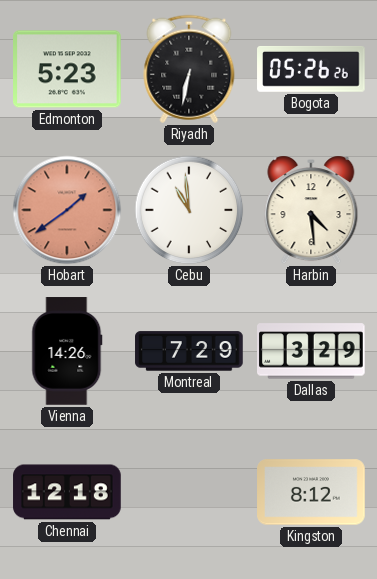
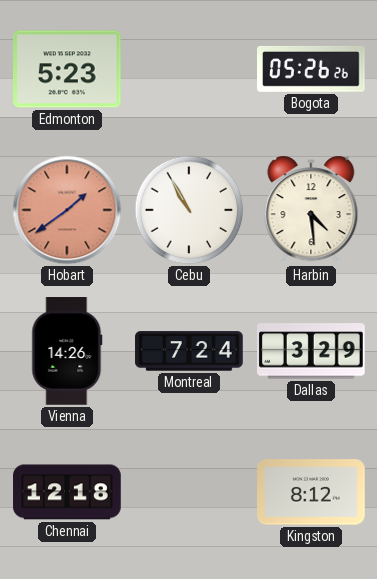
Riyadh: 6:32 -> none (189, 69)
Cebu: 10:59 -> 10:55 (189, 210)
Montreal: 7:29 -> 7:24 (189, 351)
